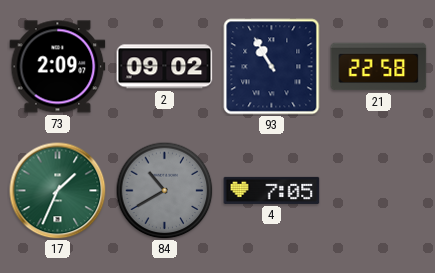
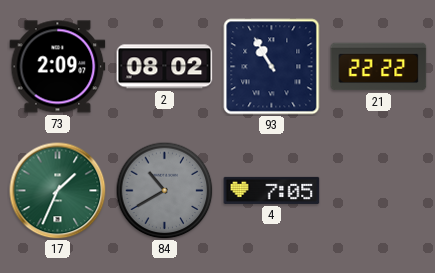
2: 09:02 -> 08:02 (165, 67)
21: 22:58 -> 22:22 (379, 67)
